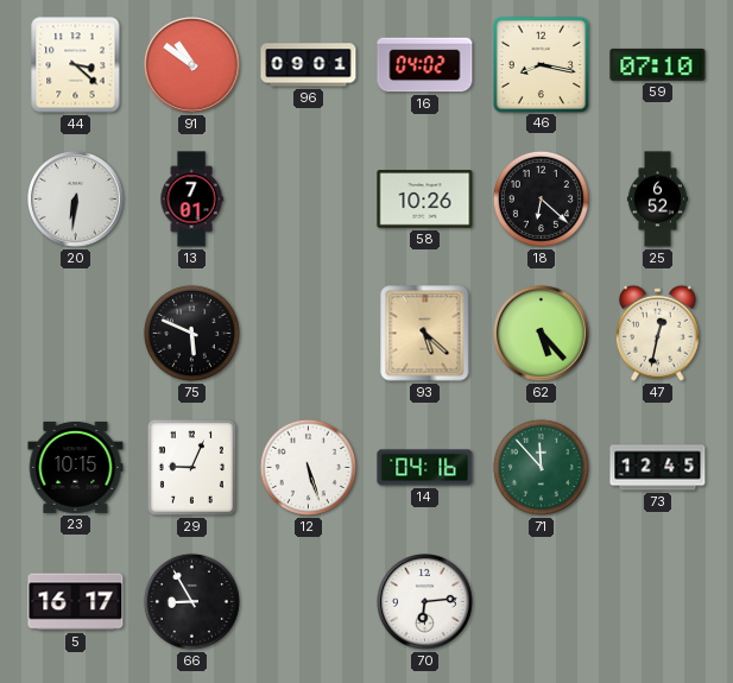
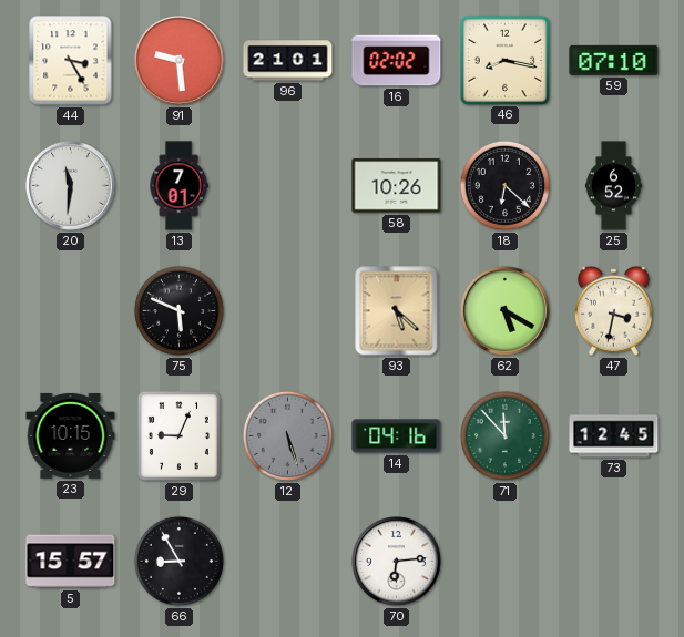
44: 3:22 -> 3:25 (71, 61)
91: 10:51 -> 9:29 (180, 61)
96: 09:01 -> 21:01 (288, 61)
16: 04:02 -> 02:02 (397, 61)
20: 6:31 -> 11:31 (71, 186)
62: 5:23 -> 5:20 (506, 311)
47: 12:32 -> 3:32 (613, 310)
12 dial: white -> grey (287, 435)
5: 16:17 -> 15:57 (71, 562)
